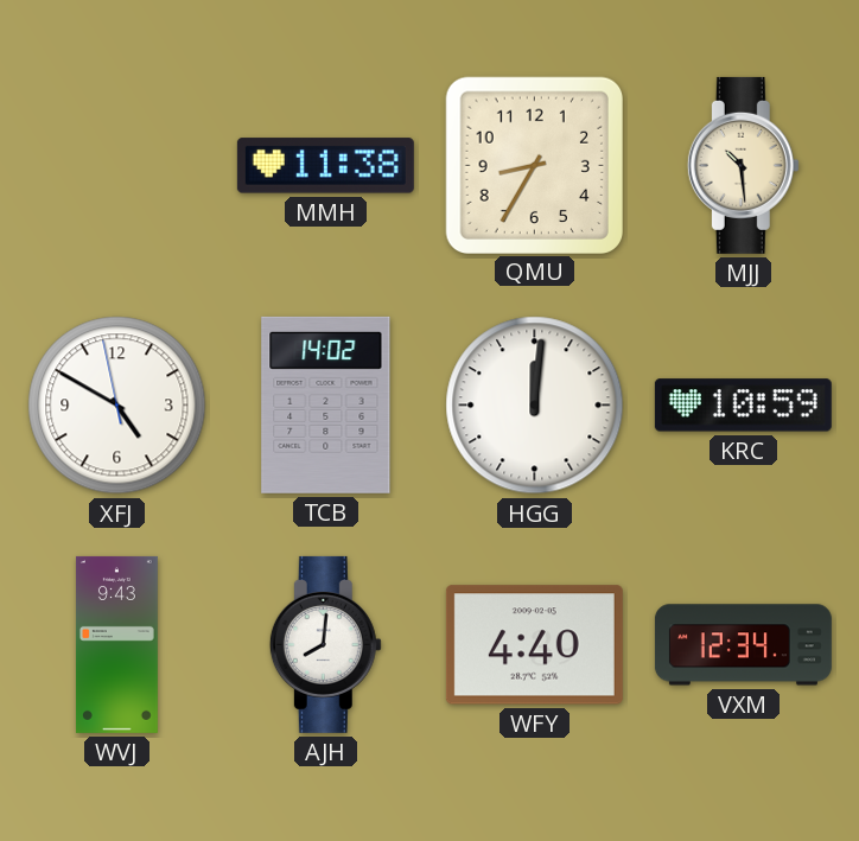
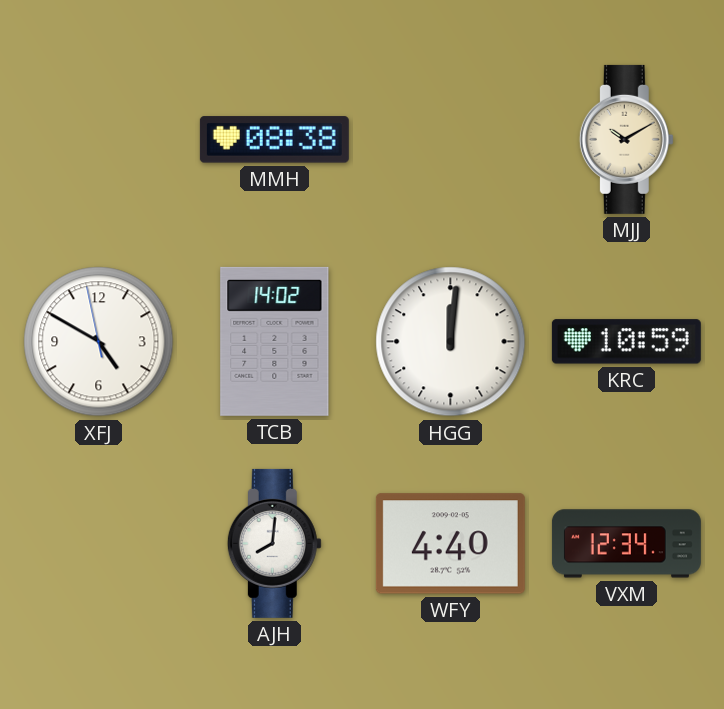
MMH: 11:38 -> 08:38 (274, 140)
QMU: 8:35 -> none (534, 165)
MJJ: 10:29 -> 10:10 (626, 139)
WVJ: 9:43 -> none (116, 644)
